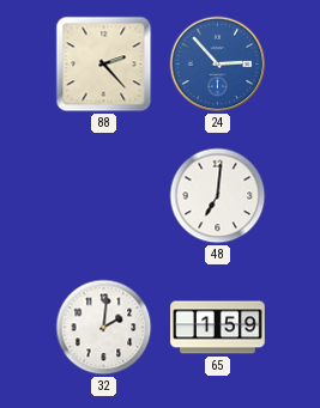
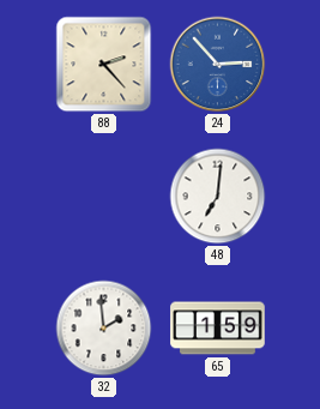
32: 2:01 -> 1:59 (104, 329)
